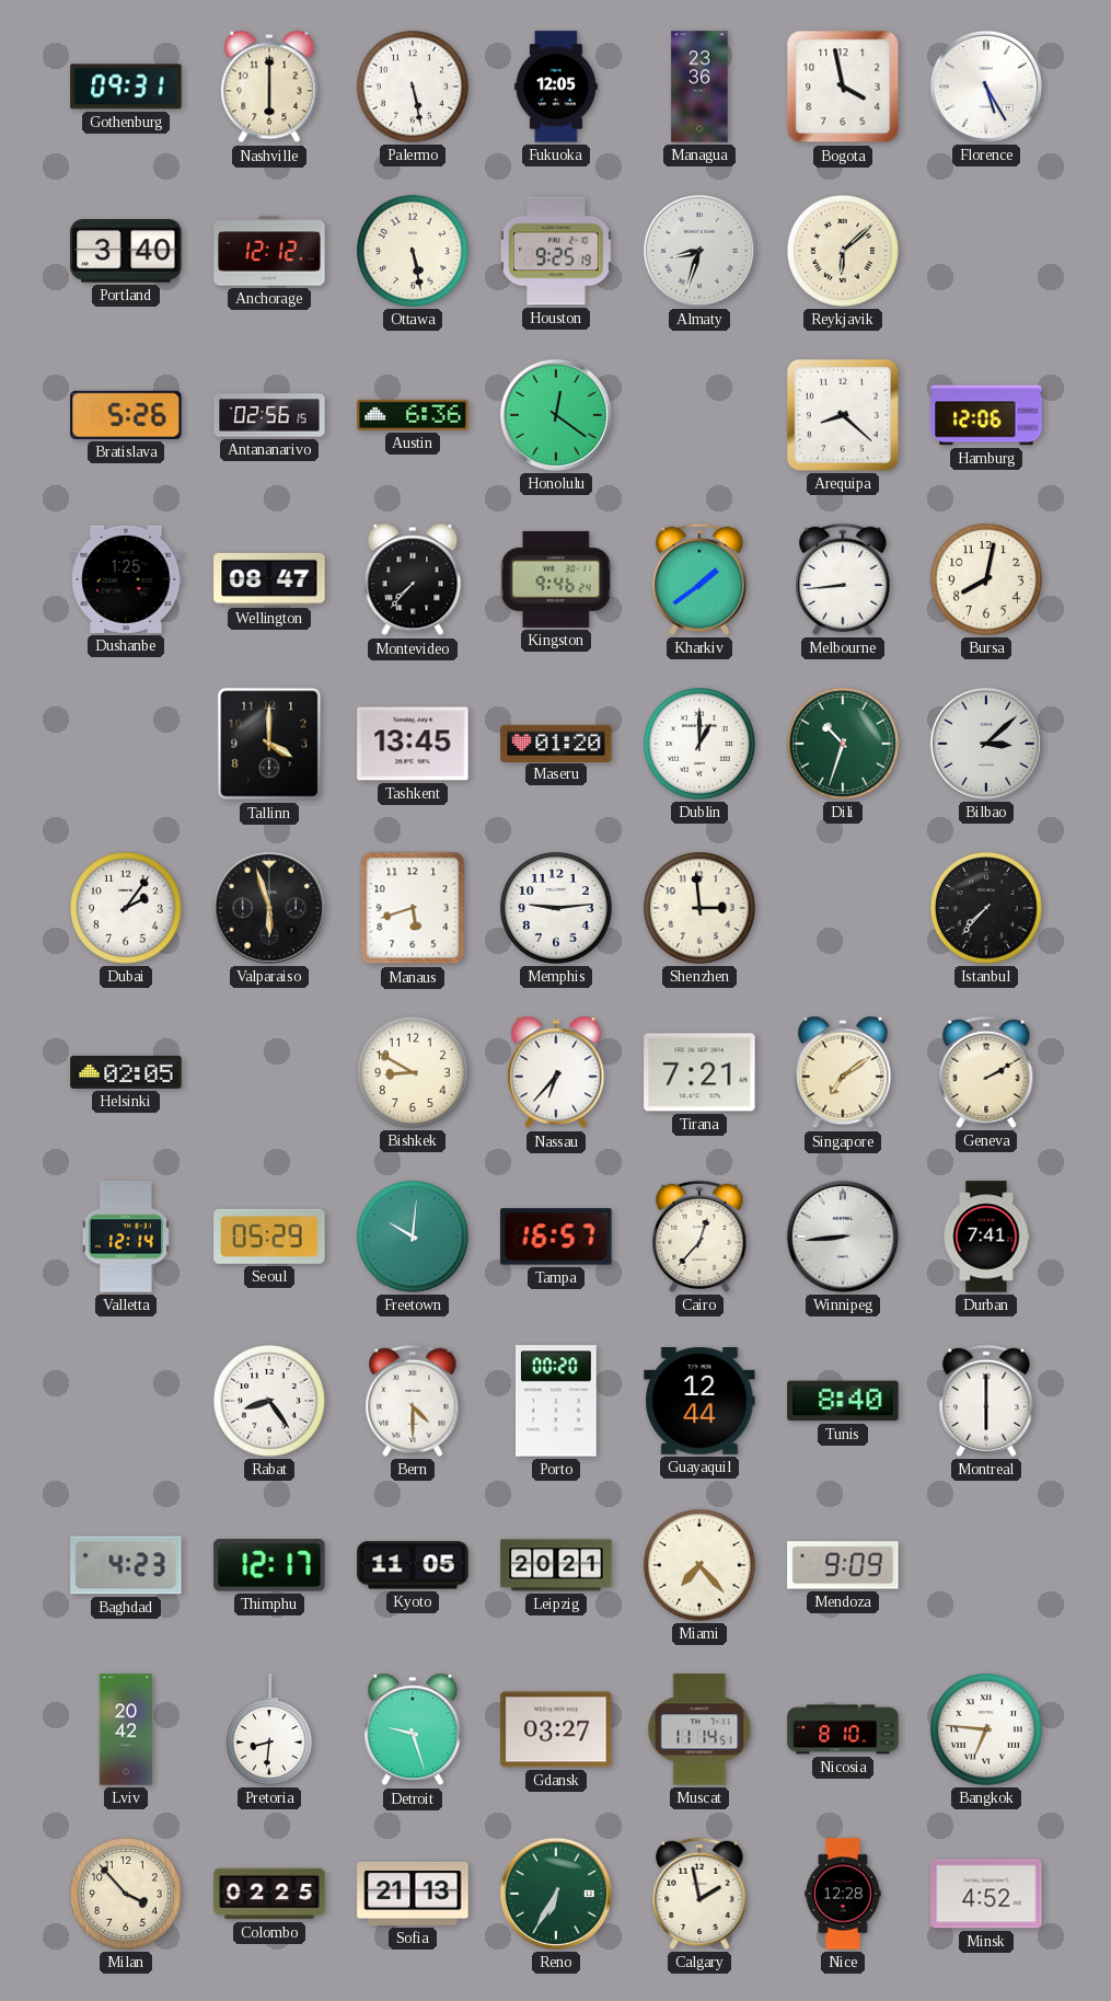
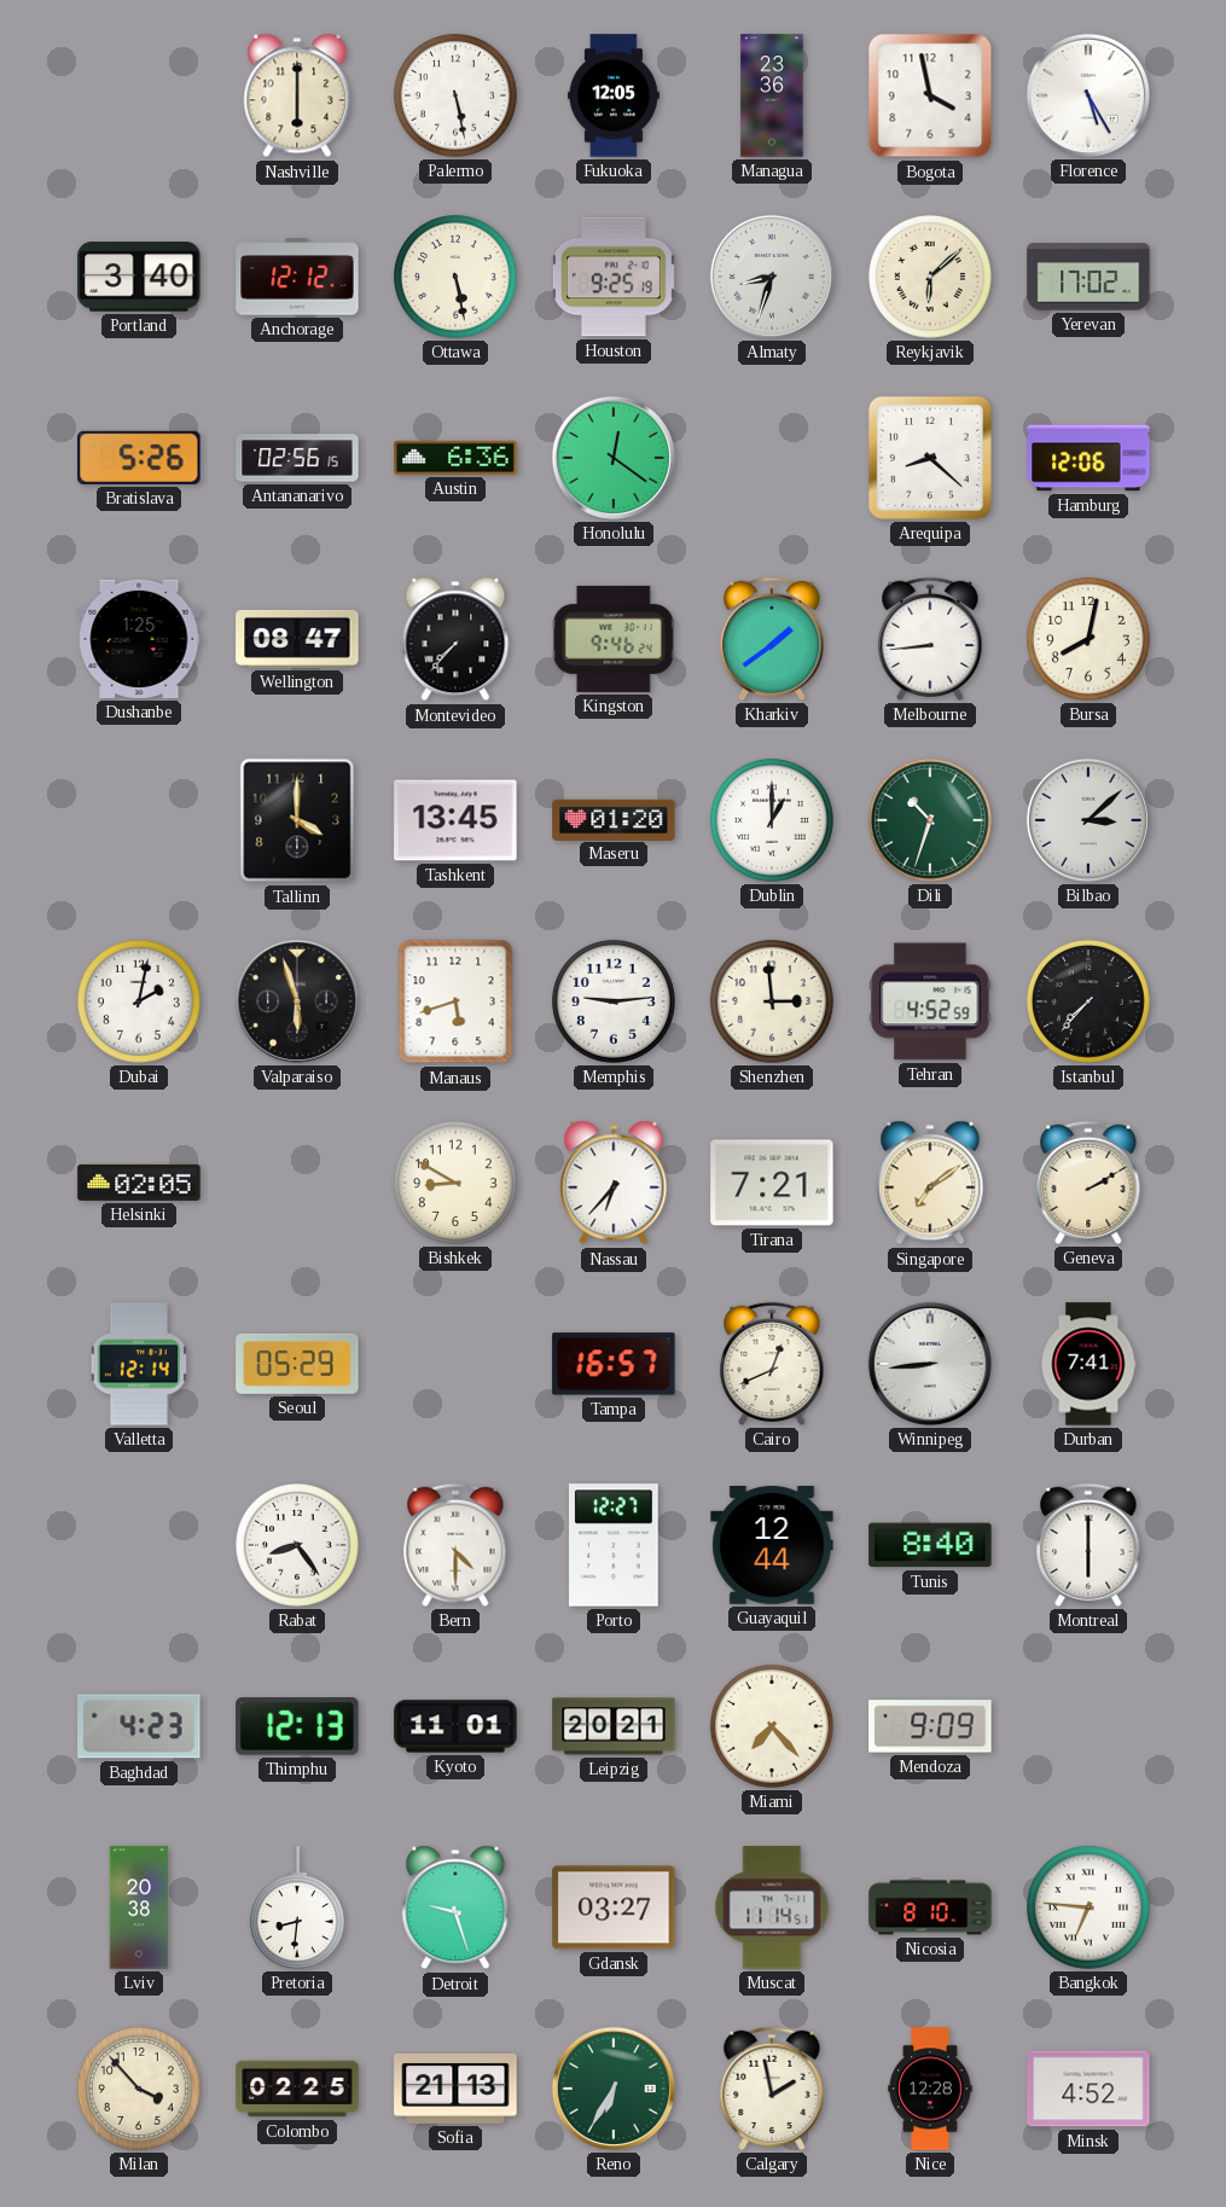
Gothenburg: 09:31 -> none (126, 87)
Yerevan: none -> 17:02 (1088, 277)
Dubai: 2:06 -> 2:02 (139, 1001)
Tehran: none -> 4:52 (930, 1001)
Freetown: 10:01 -> none (413, 1237)
Cairo: 12:37 -> 12:41 (772, 1364)
Porto: 00:20 -> 12:27 (614, 1545)
Thimphu: 12:17 -> 12:13 (297, 1726)
Kyoto: 11:05 -> 11:01 (455, 1726)
Lviv: 20:42 -> 20:38 (139, 1907)
